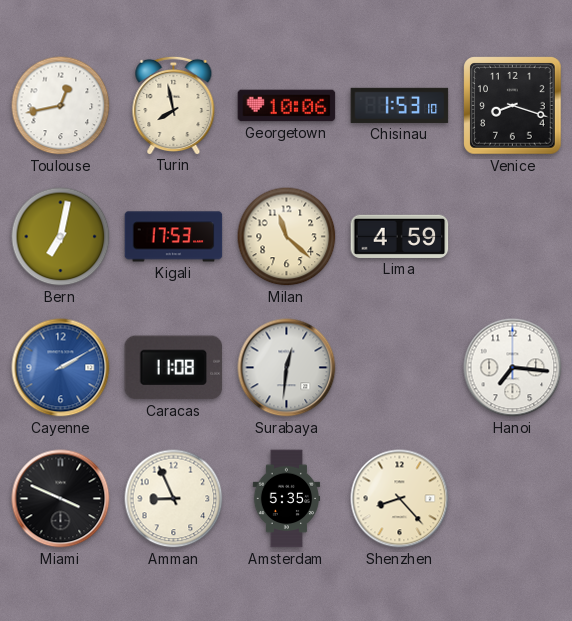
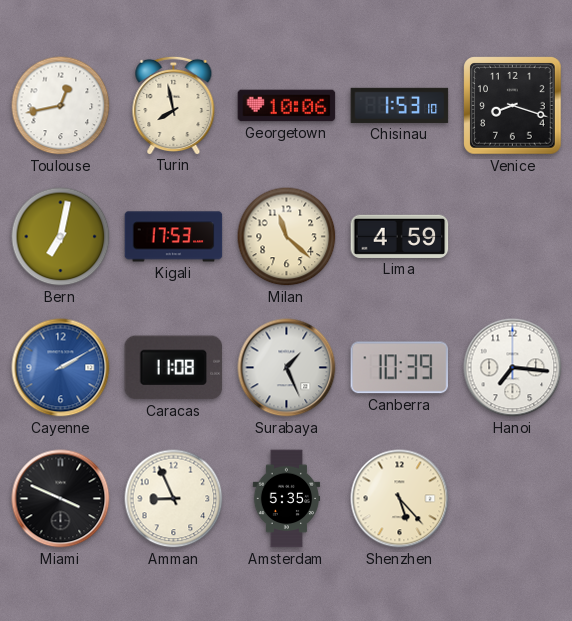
Surabaya: 12:31 -> 1:26 (287, 368)
Canberra: none -> 10:39 (400, 368)
Shenzhen: 8:23 -> 5:23 (400, 499)
